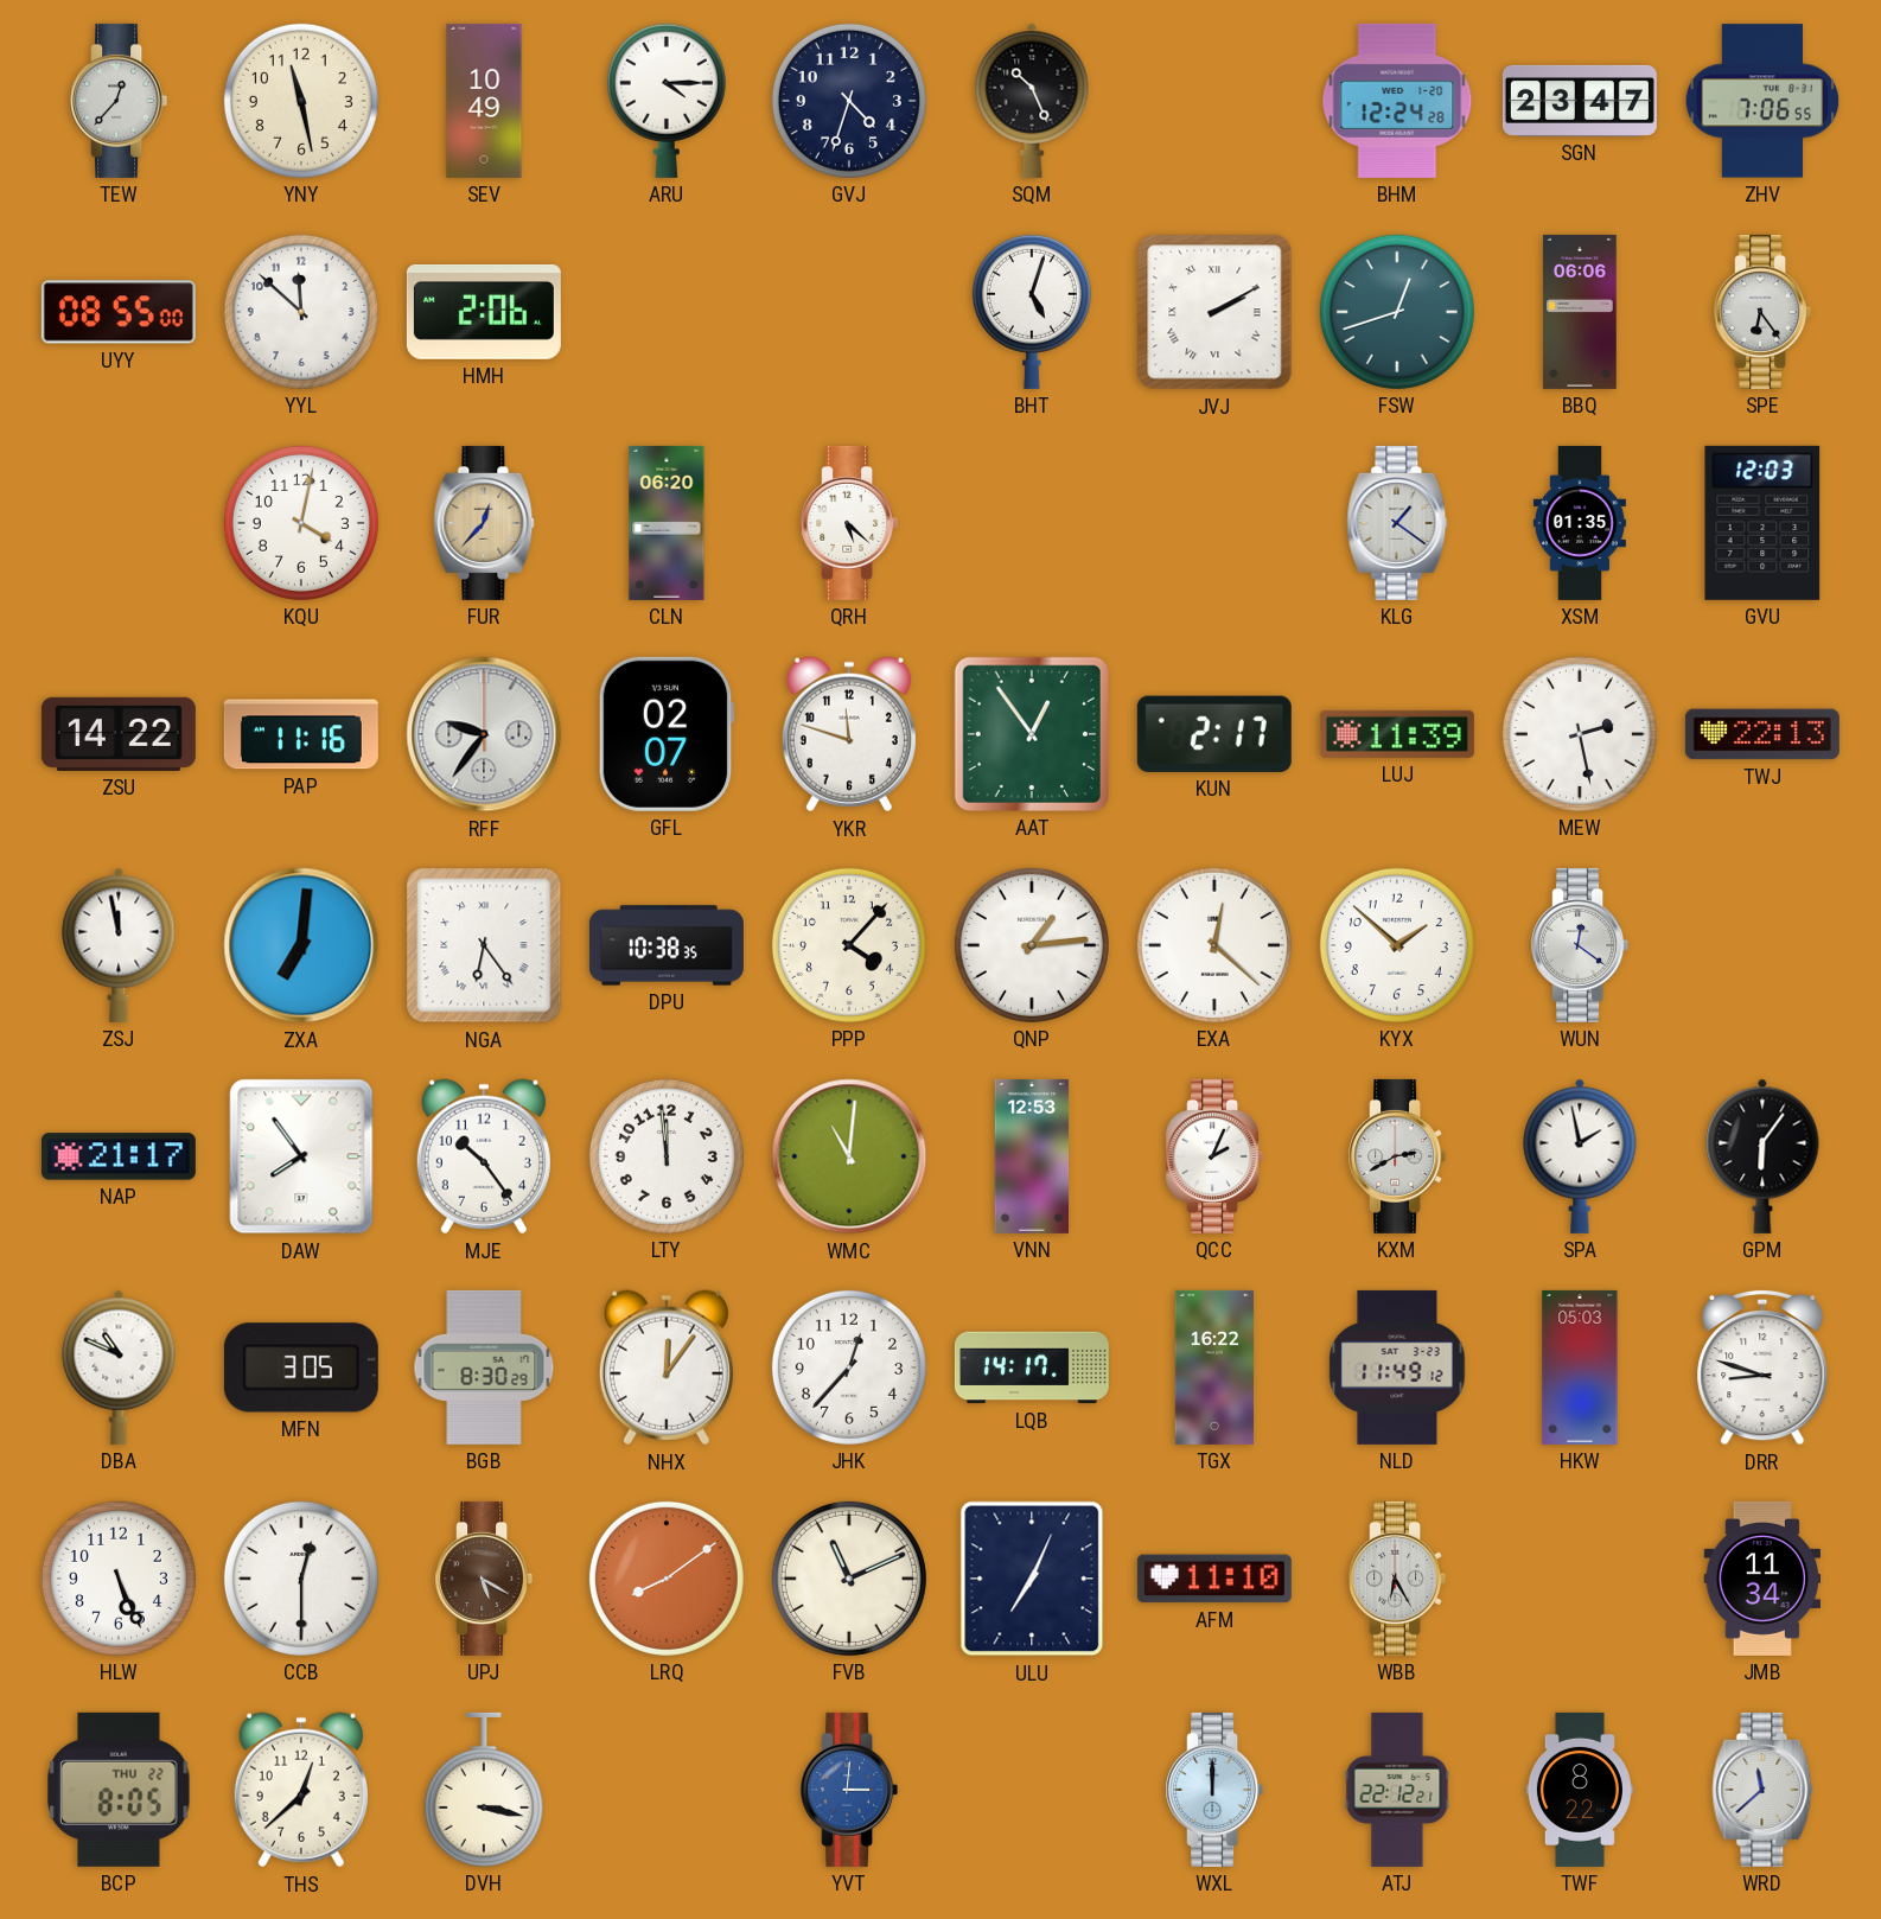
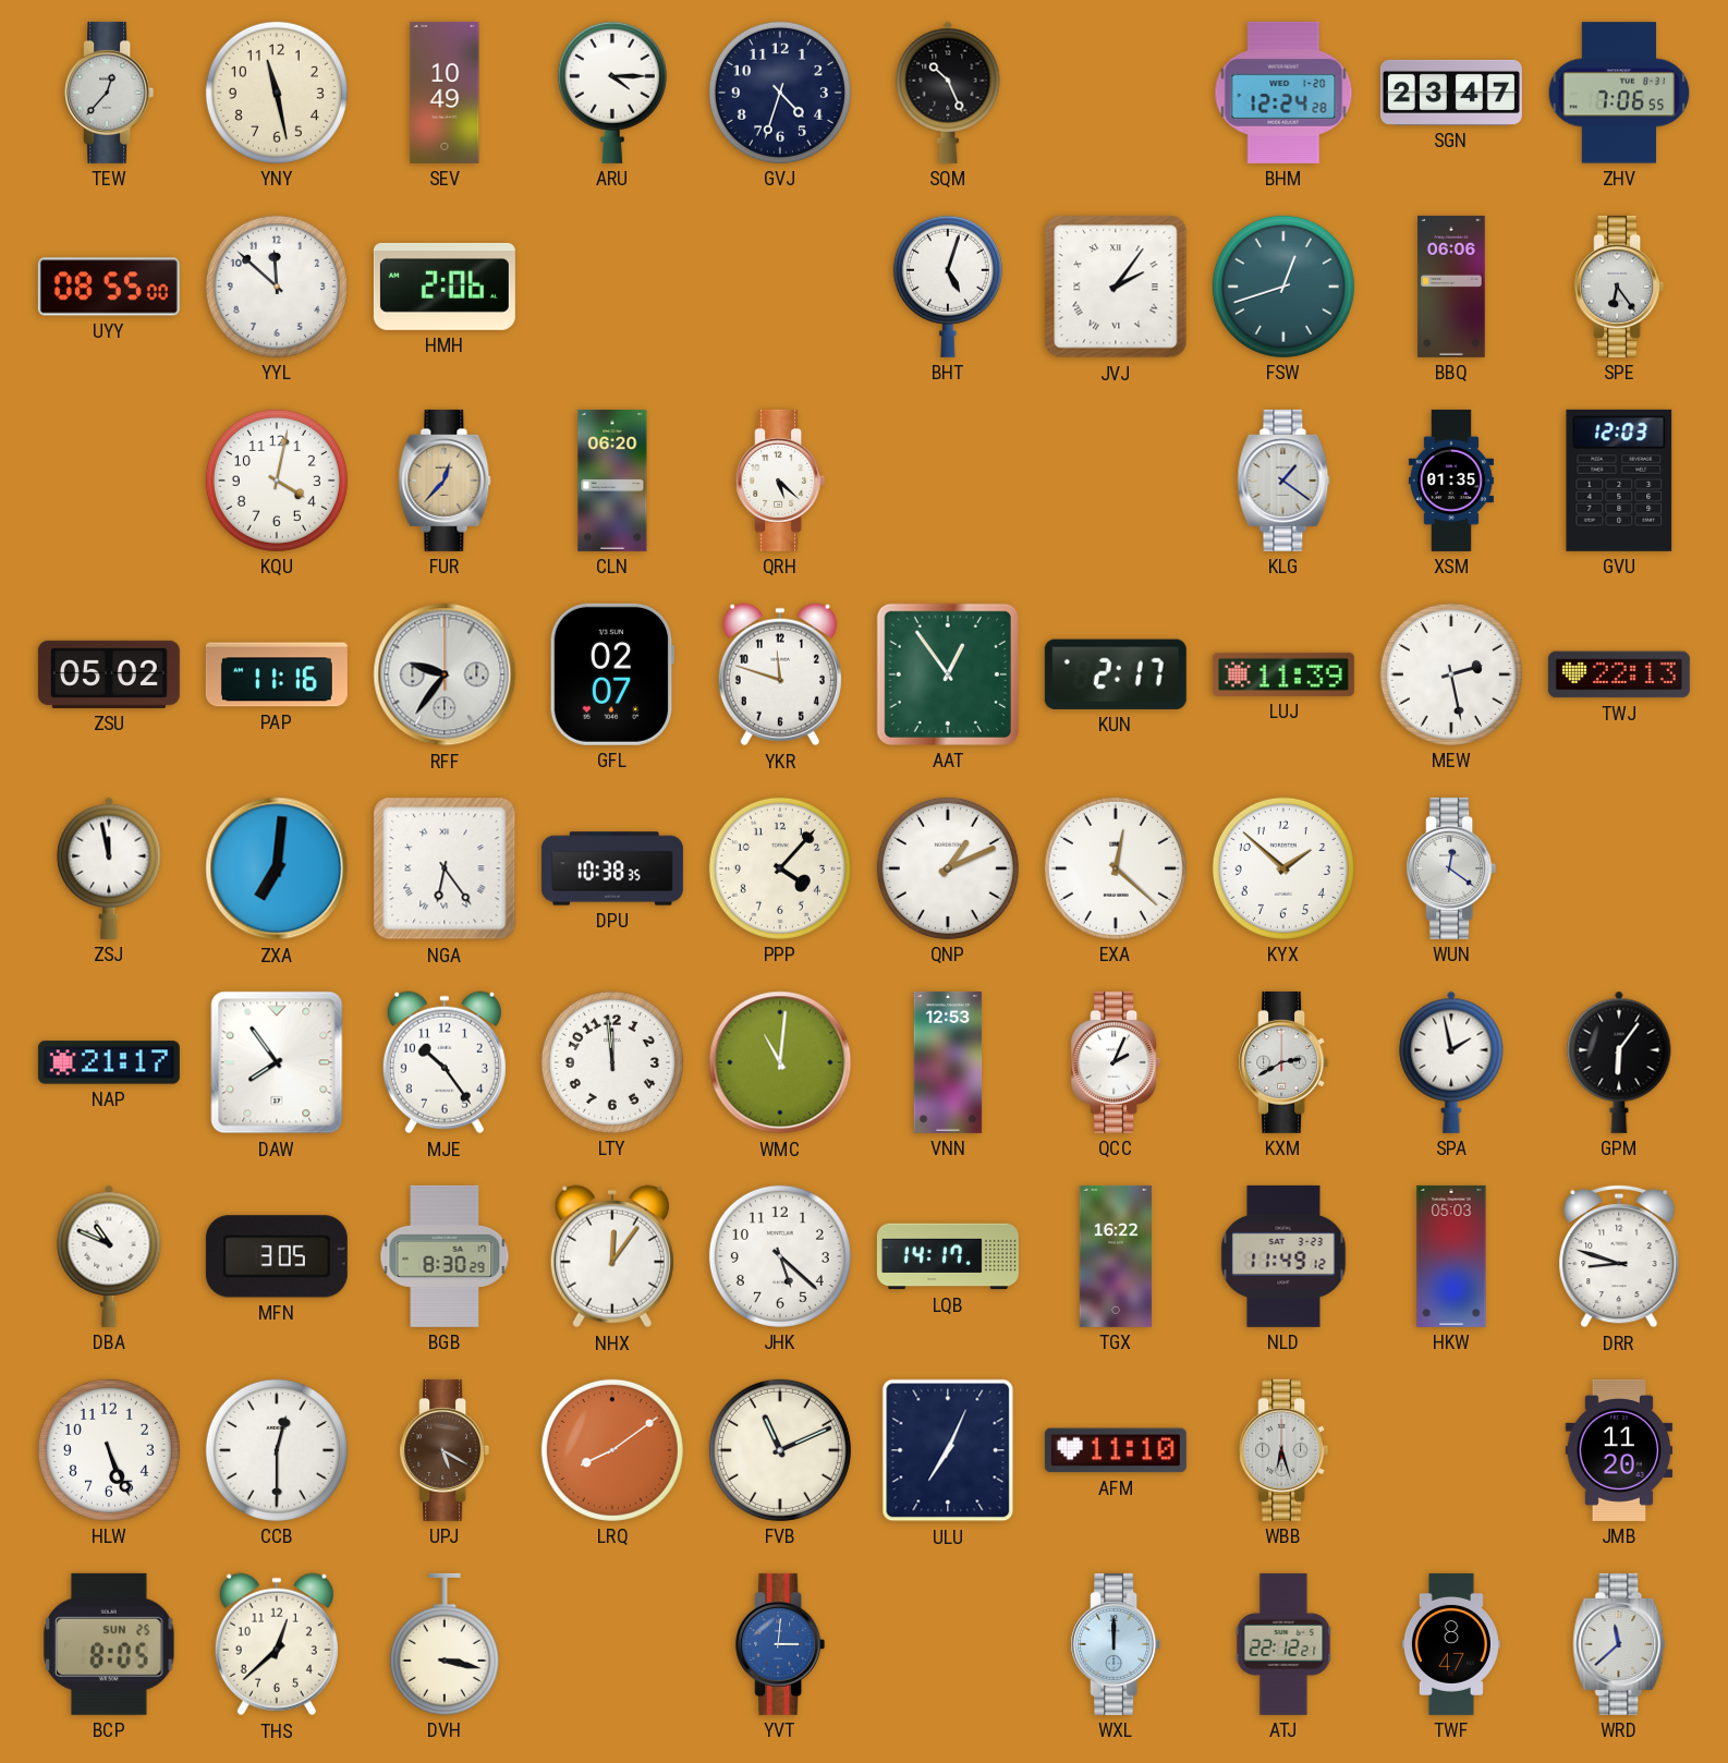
JVJ: 2:10 -> 2:06 (1116, 287)
ZSU: 14:22 -> 05:02 (109, 674)
QNP: 1:14 -> 1:11 (948, 868)
JHK: 12:37 -> 5:22 (780, 1256)
WBB: 6:25 -> 6:27 (1283, 1450)
JMB: 11:34 -> 11:20 (1619, 1450)
BCP date: THU 22 -> SUN 25 (109, 1644)
TWF: 8:22 -> 8:47 (1451, 1644)
